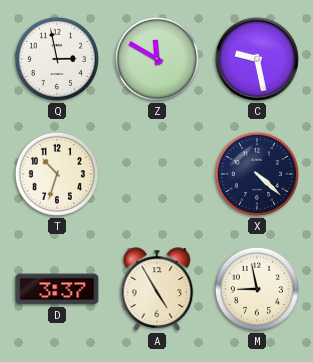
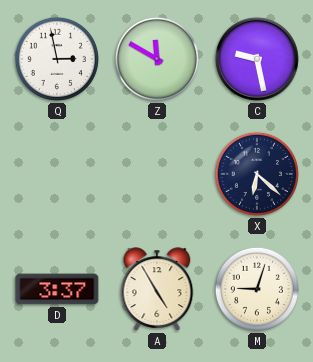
T: 10:33 -> none (57, 174)
X: 4:22 -> 6:22 (257, 174)
M: 8:58 -> 9:03 (257, 289)
